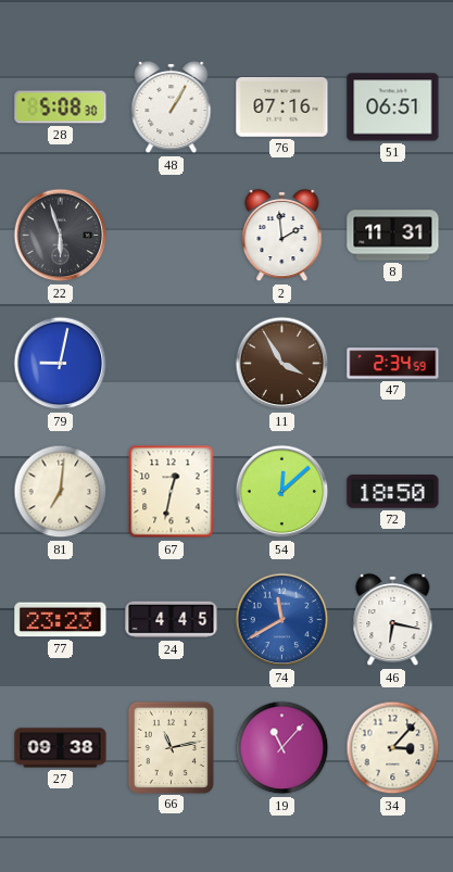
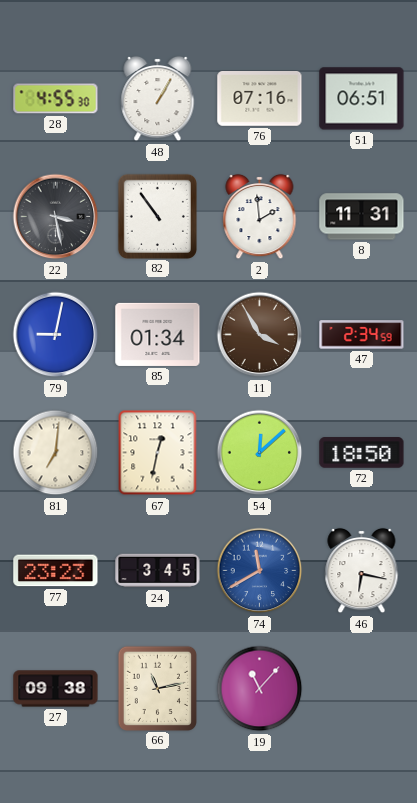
28: 5:08 -> 4:55 (56, 99)
22: 5:57 -> 3:28 (56, 217)
82: none -> 10:54 (157, 216)
85: none -> 01:34 (158, 334)
24: 4:45 -> 3:45 (158, 571)
34: 3:07 -> none (393, 748)
